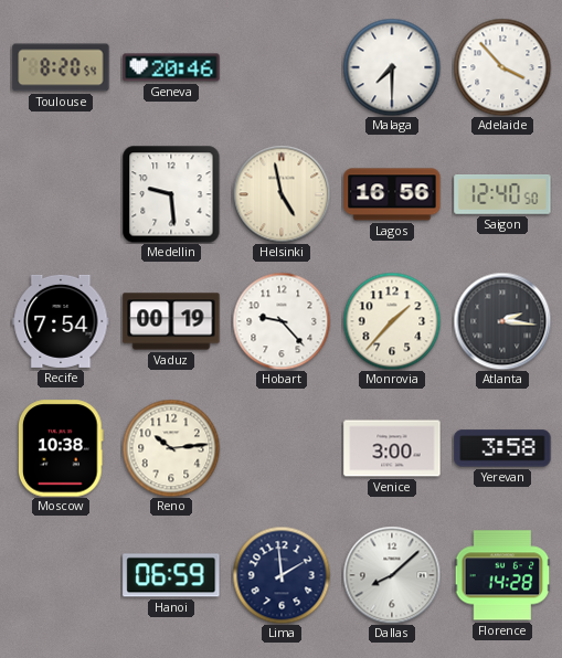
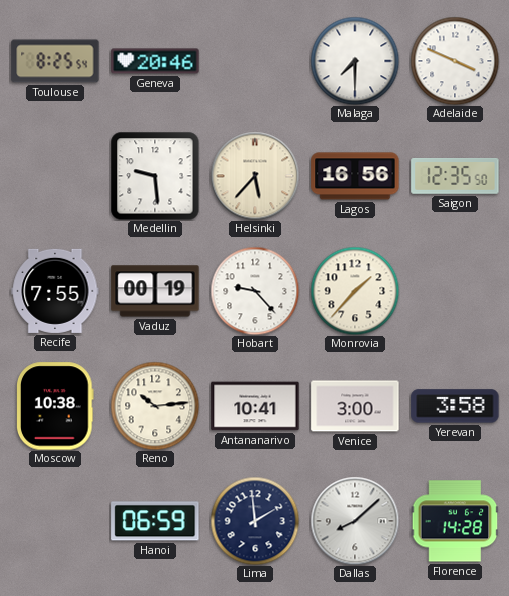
Toulouse: 8:20 -> 8:25 (55, 61)
Adelaide: 3:53 -> 3:49 (455, 61)
Helsinki: 4:58 -> 5:37 (255, 176)
Saigon: 12:40 -> 12:35 (455, 177)
Recife: 7:54 -> 7:55 (55, 291)
Atlanta: 2:16 -> none (502, 321)
Antananarivo: none -> 10:41 (255, 406)
